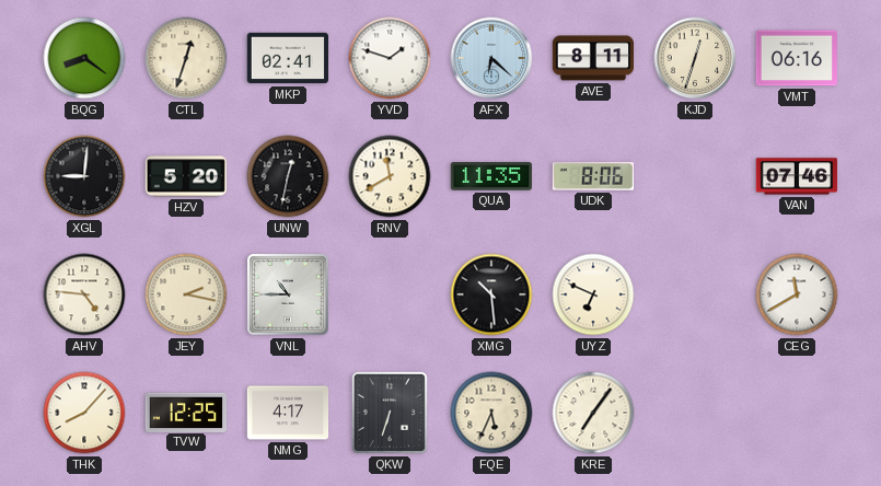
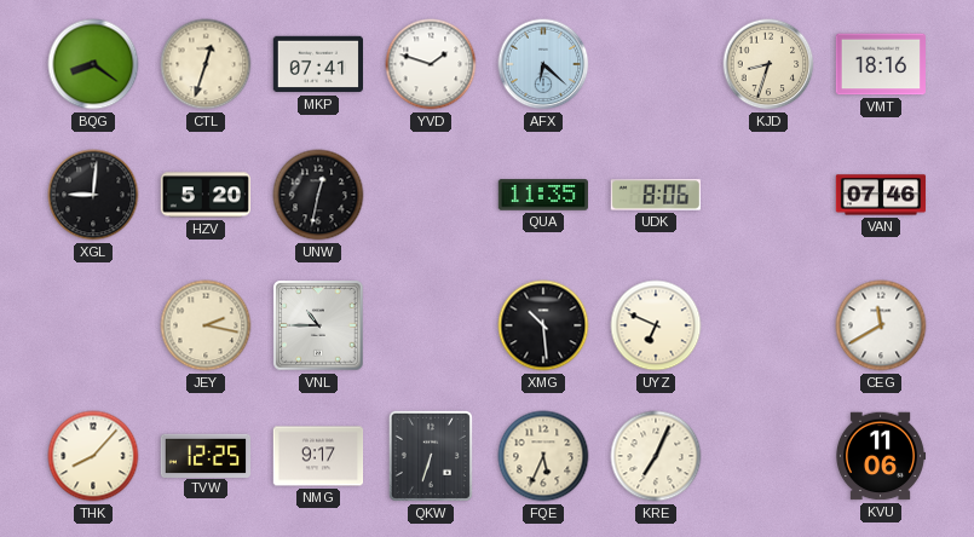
MKP: 02:41 -> 07:41 (318, 64)
AVE: 8:11 -> none (592, 58)
KJD: 12:33 -> 8:33 (768, 64)
VMT: 06:16 -> 18:16 (881, 64)
RNV: 11:40 -> none (390, 176)
AHV: 4:46 -> none (84, 294)
NMG: 4:17 -> 9:17 (318, 456)
KRE: 7:06 -> 7:04 (656, 456)
KVU: none -> 11:06 (881, 456)
